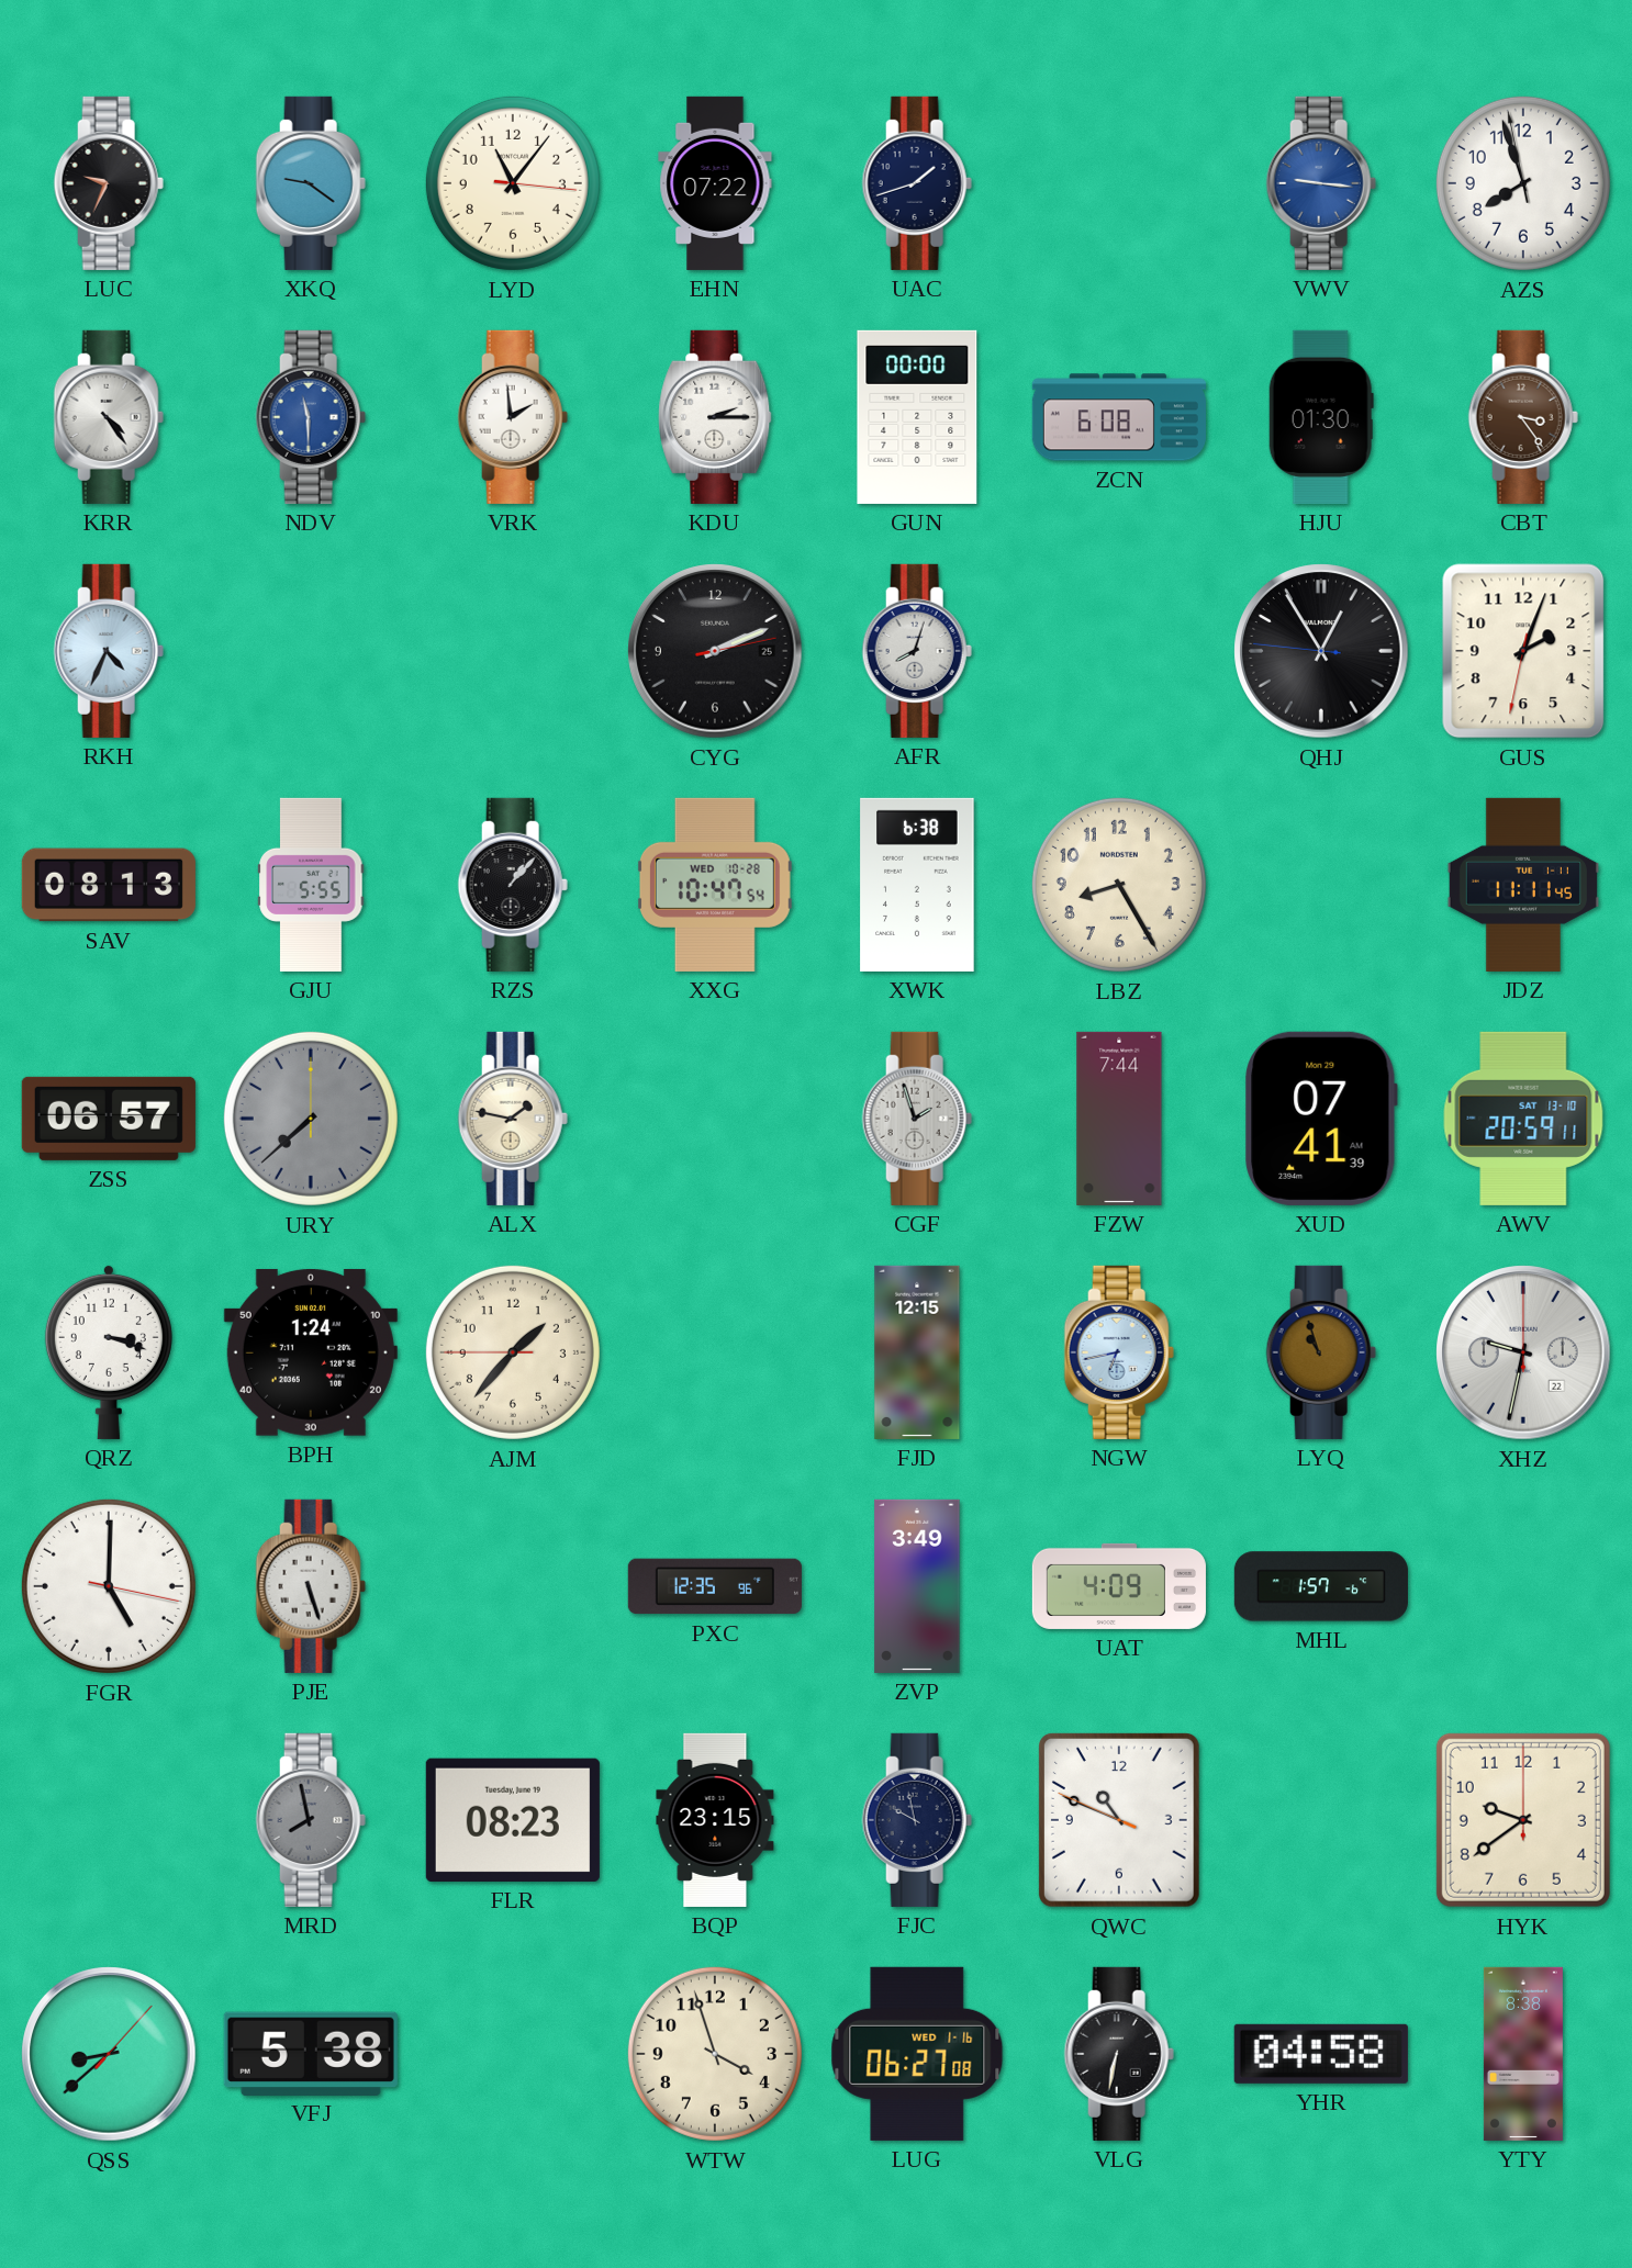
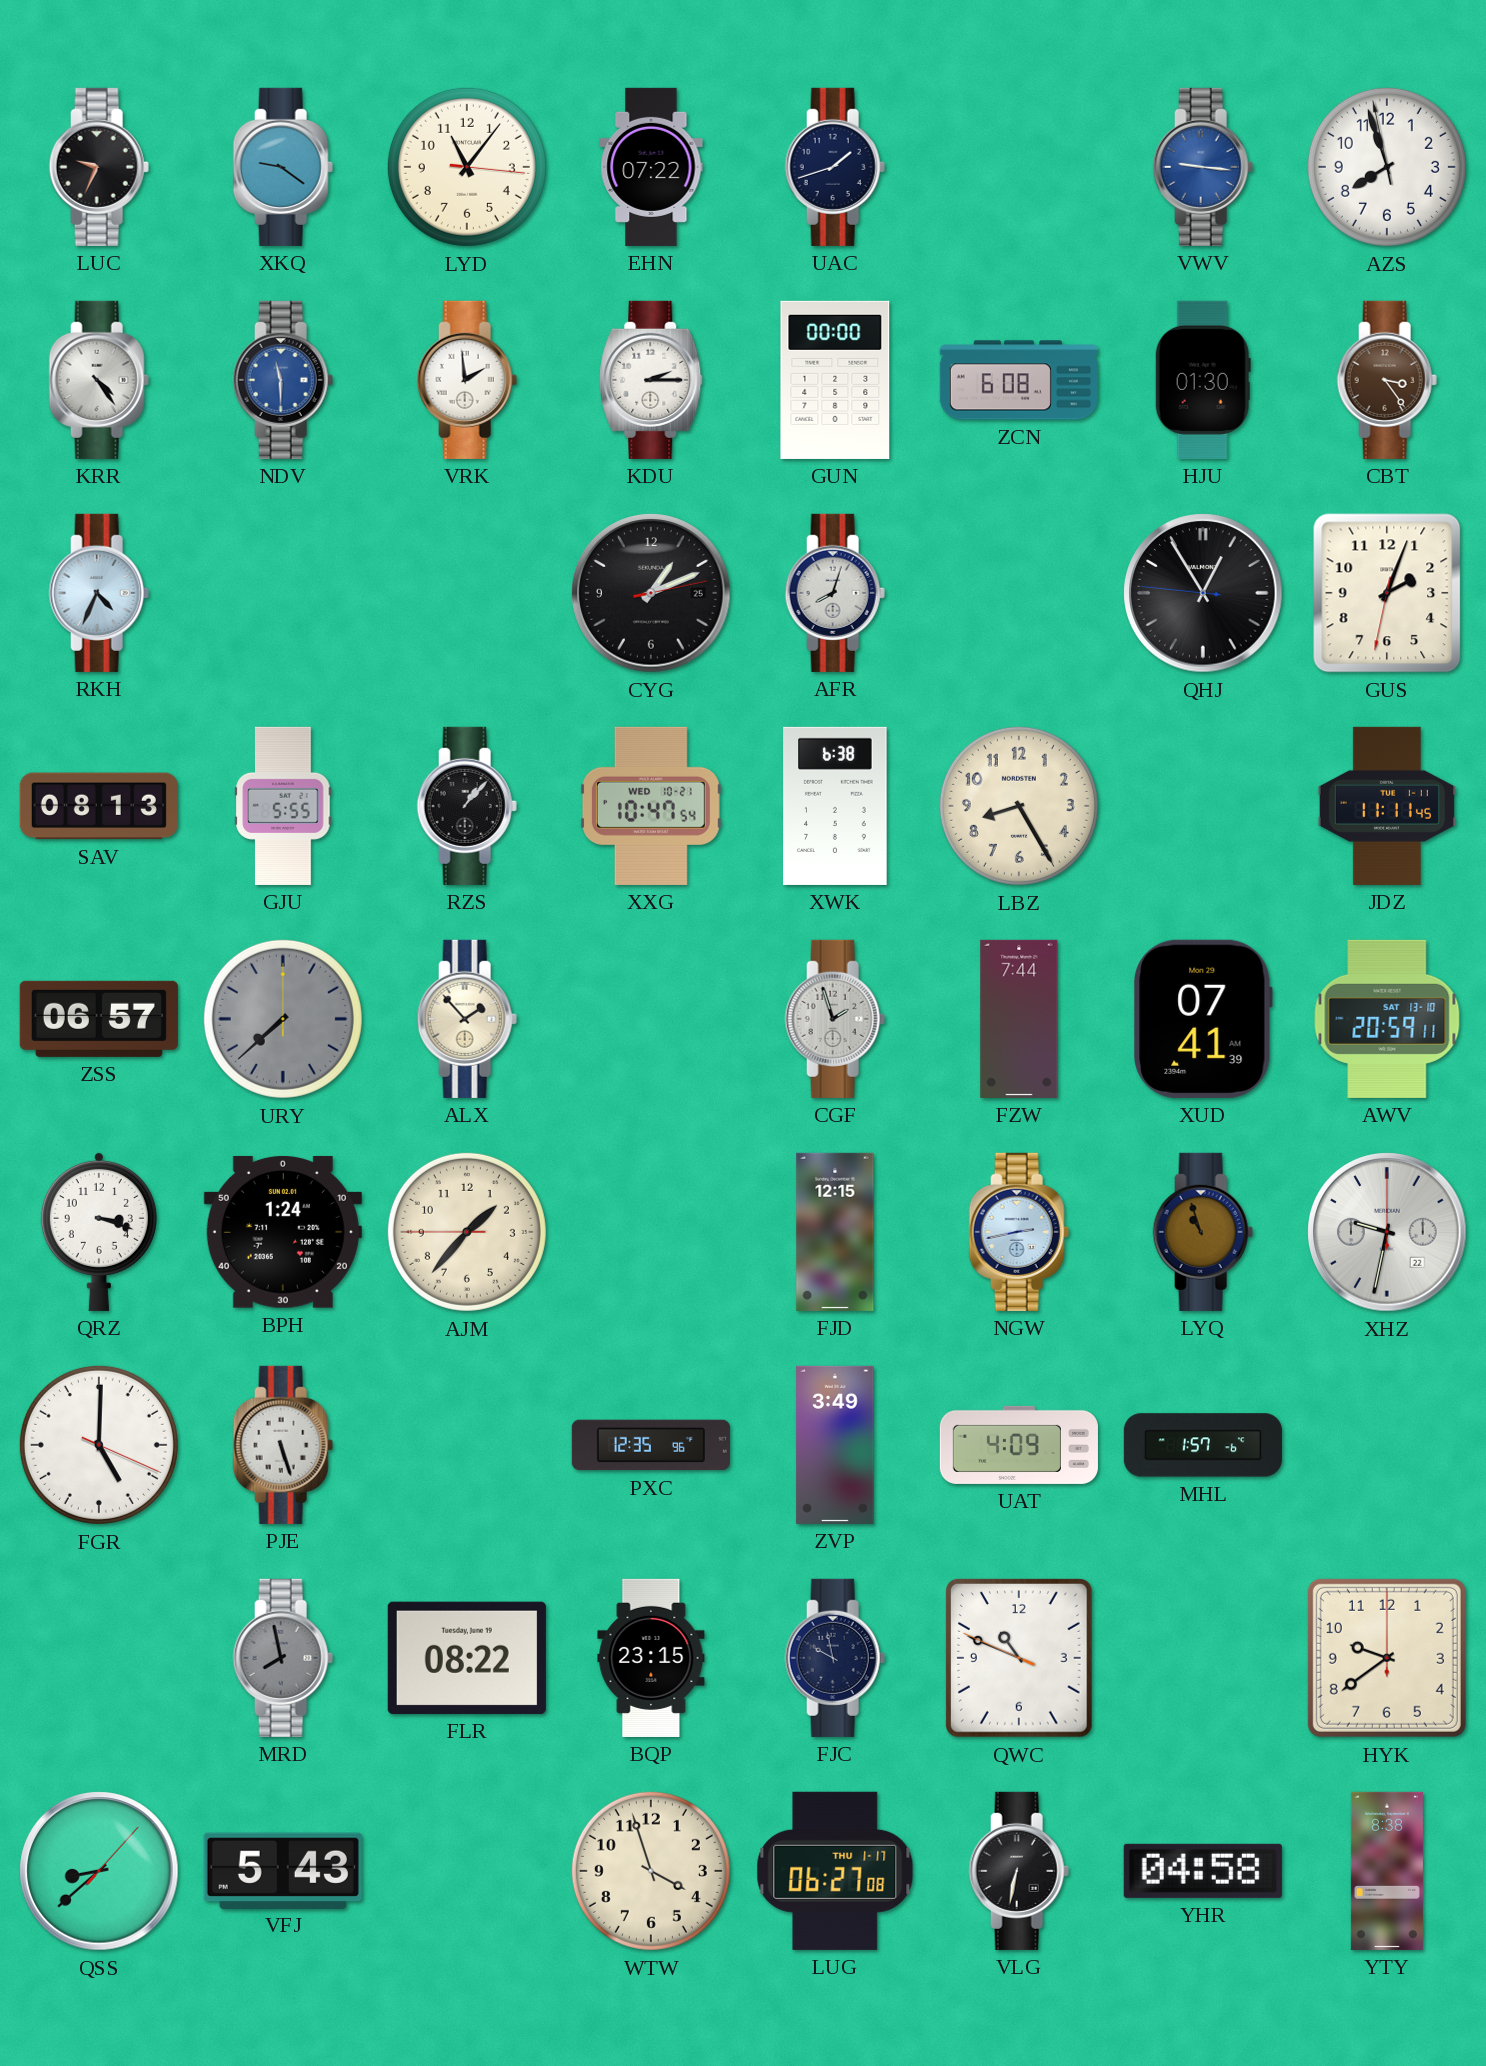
CYG: 2:11 -> 1:11 (651, 593)
XXG date: WED 10-28 -> WED 10-21 (651, 806)
ALX: 1:47 -> 1:53 (467, 1019)
NGW: 6:43 -> 2:43 (1019, 1232)
FGR: 5:00:17 -> 5:00:19 (99, 1445)
FLR: 08:23 -> 08:22 (467, 1658)
VFJ: 5:38 -> 5:43 (283, 1870)
LUG date: WED 1-16 -> THU 1-17 (835, 1871)
